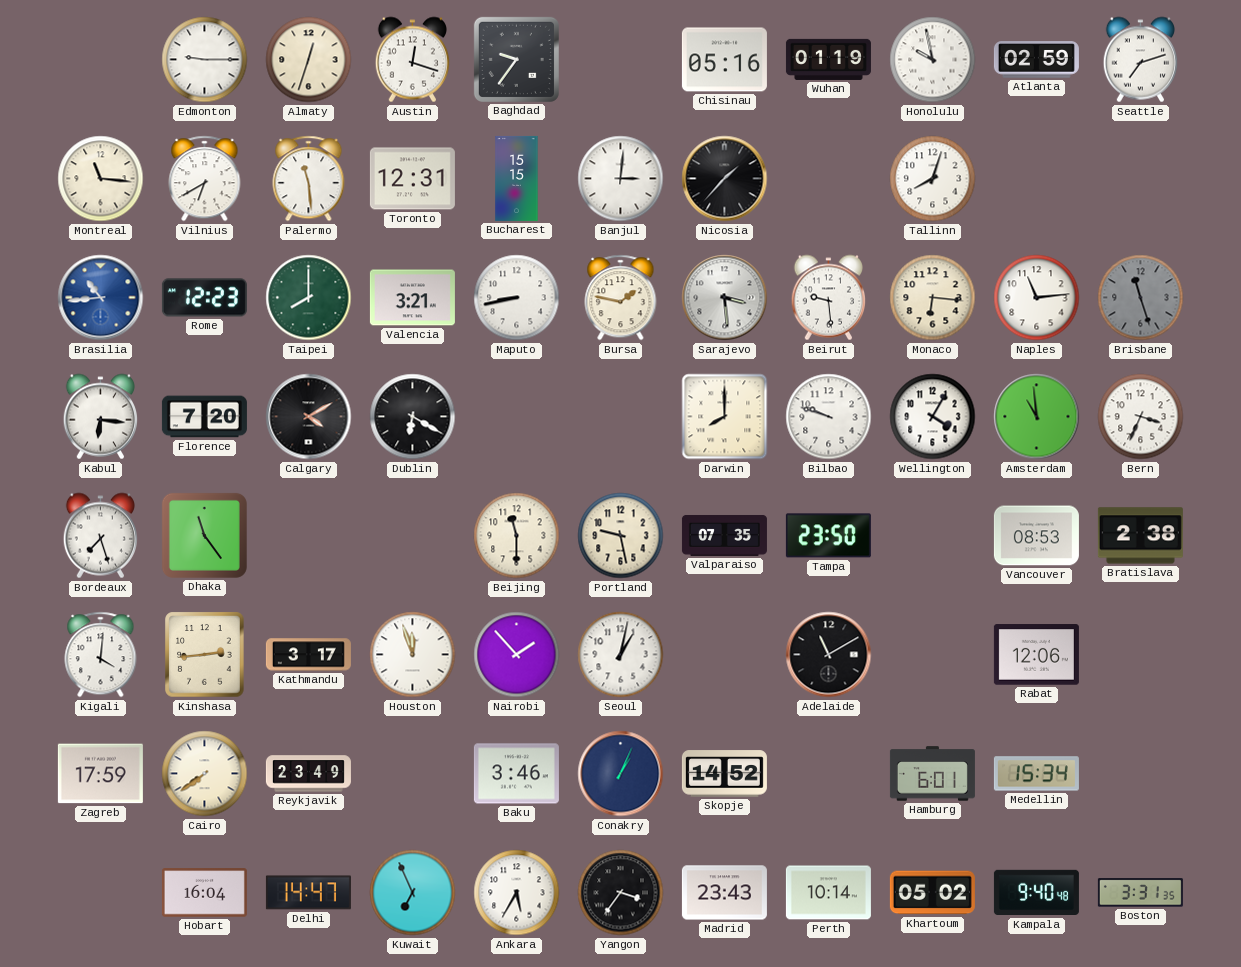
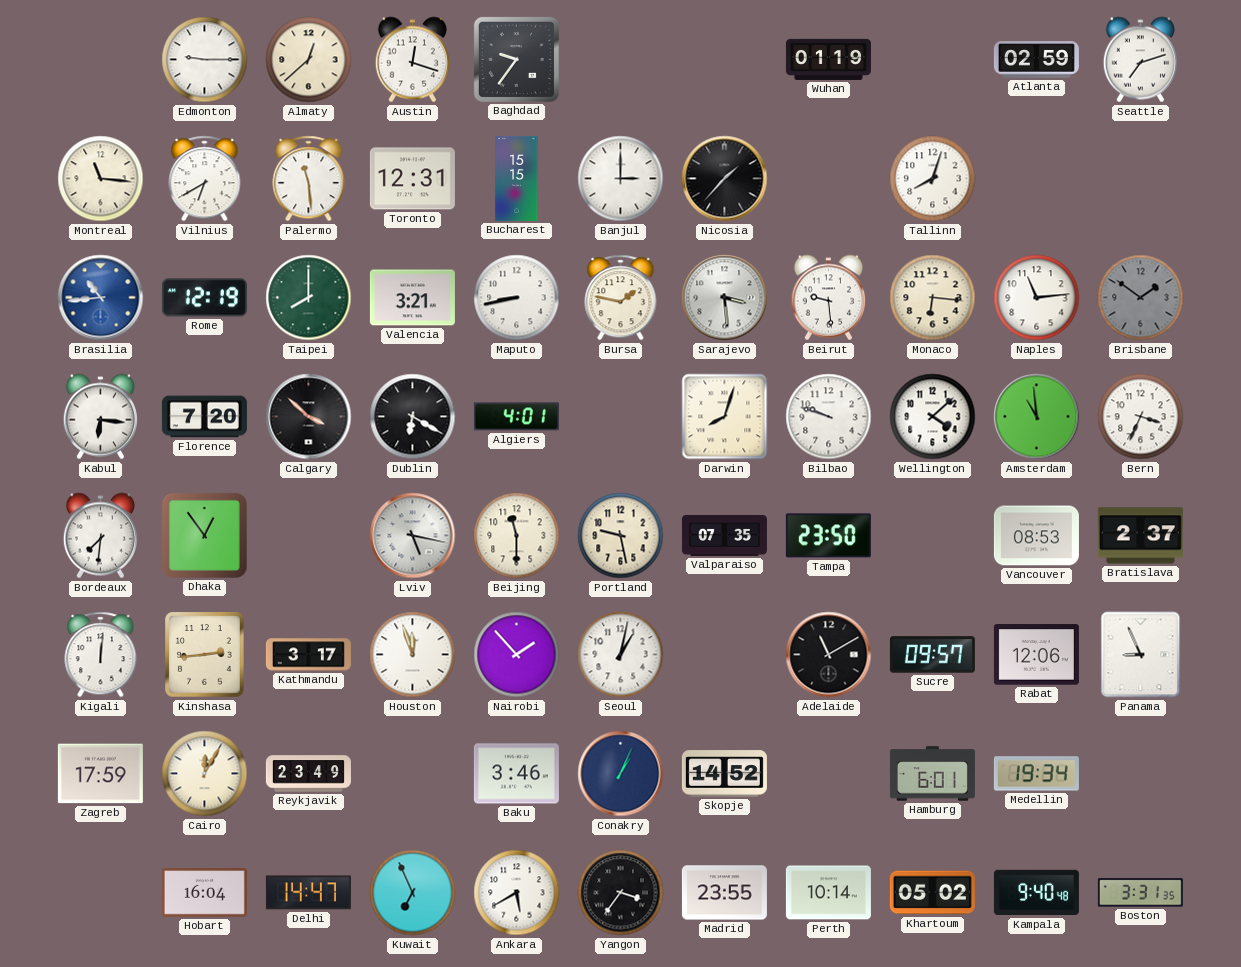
Almaty: 12:33 -> 12:38 (309, 60)
Chisinau: 05:16 -> none (724, 60)
Honolulu: 9:58 -> none (933, 60)
Banjul: 3:01 -> 3:00 (621, 179)
Rome: 12:23 -> 12:19 (204, 298)
Brisbane: 11:27 -> 1:51 (1141, 298)
Calgary: 4:10 -> 3:52 (309, 417)
Algiers: none -> 4:01 (516, 417)
Darwin: 8:00 -> 8:03 (725, 417)
Wellington: 4:05 -> 4:08 (933, 417)
Bordeaux: 7:27 -> 7:31 (100, 536)
Dhaka: 11:24 -> 12:54 (204, 535)
Lviv: none -> 5:17 (413, 536)
Bratislava: 2:38 -> 2:37 (1140, 536)
Kigali: 4:01 -> 12:01 (101, 655)
Sucre: none -> 09:57 (932, 655)
Panama: none -> 8:56 (1141, 655)
Cairo: 7:39 -> 12:05 (205, 774)
Medellin: 15:34 -> 19:34 (1036, 774)
Ankara: 5:35 -> 5:40 (517, 893)
Madrid: 23:43 -> 23:55 (724, 893)
